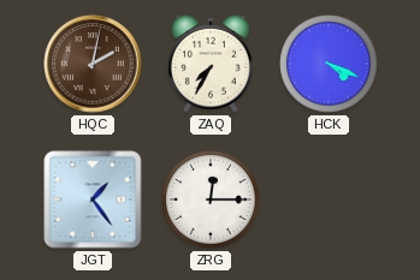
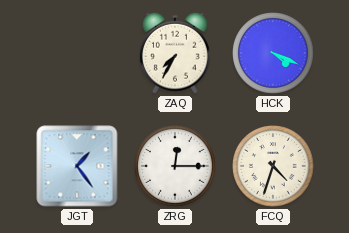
HQC: 2:02 -> none (93, 64)
FCQ: none -> 4:33 (273, 166)
